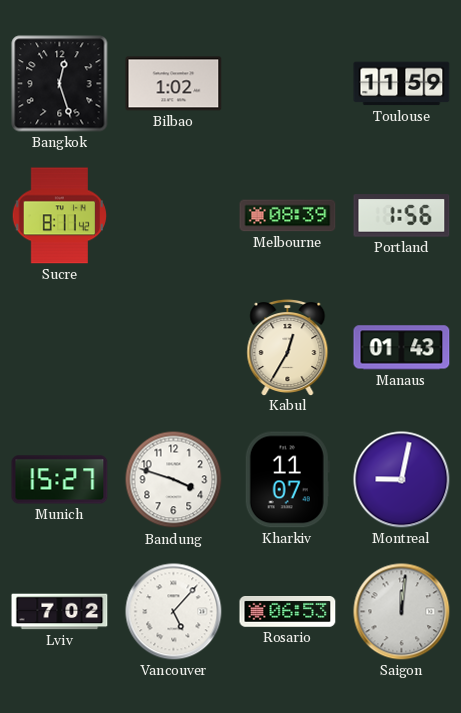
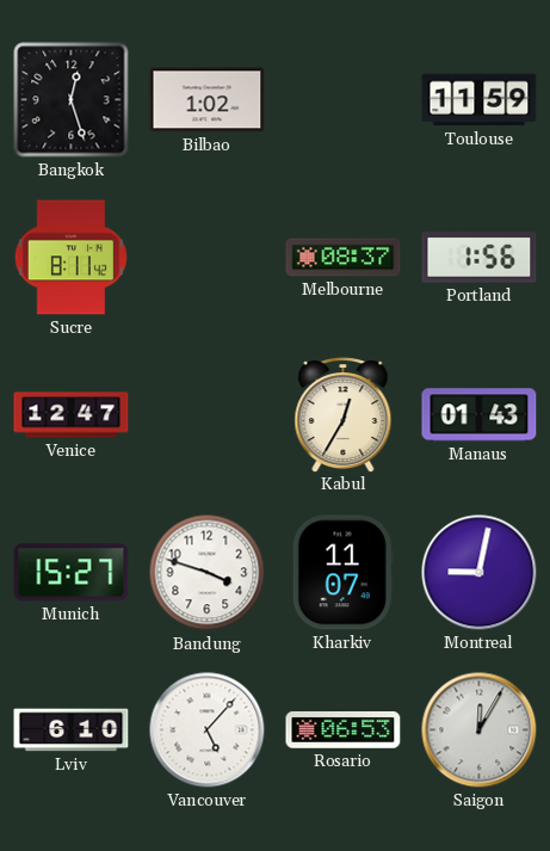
Melbourne: 08:39 -> 08:37 (344, 258)
Venice: none -> 12:47 (72, 415)
Lviv: 7:02 -> 6:10 (72, 730)
Saigon: 12:01 -> 12:05 (480, 730)
